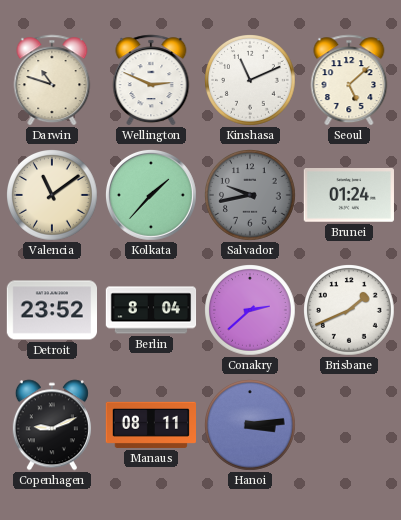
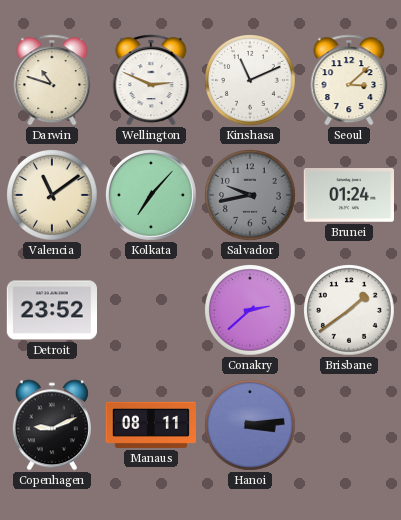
Seoul: 5:08 -> 3:08 (349, 80)
Kolkata: 1:37 -> 7:07 (151, 195)
Berlin: 8:04 -> none (151, 310)
Brisbane: 1:41 -> 1:39 (350, 311)
